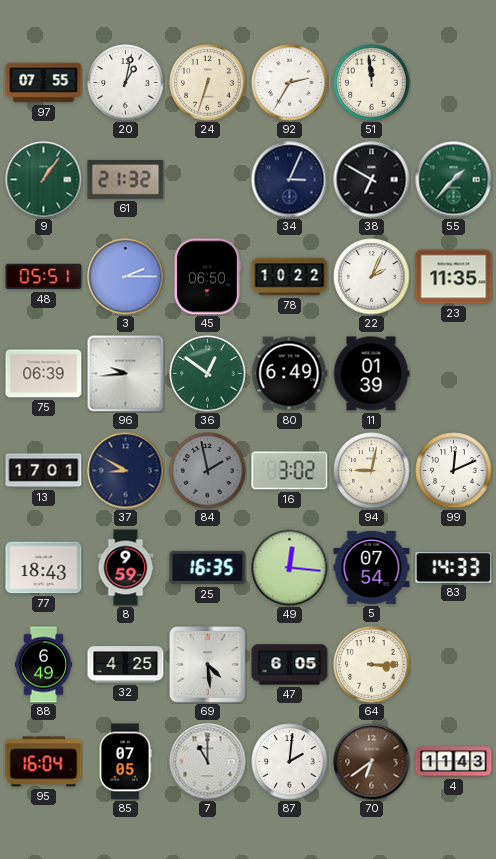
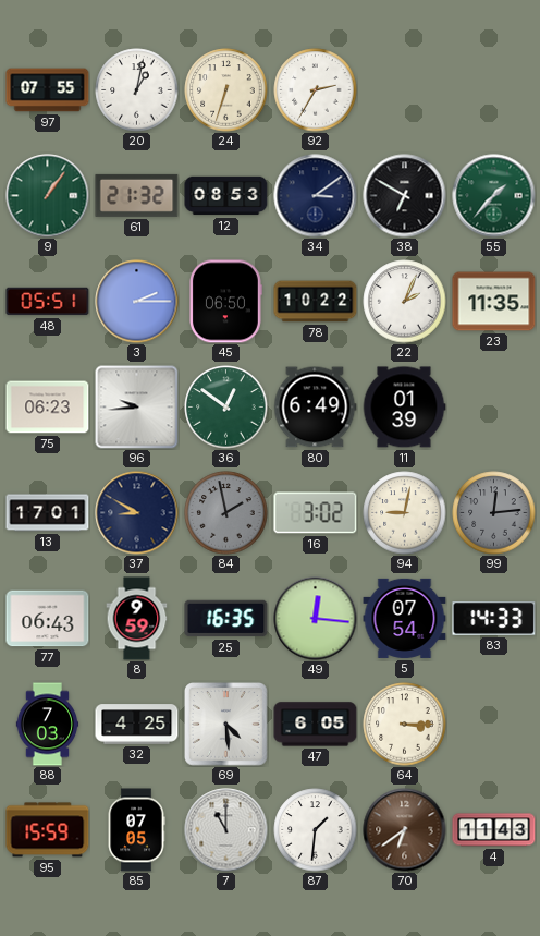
51: 11:59 -> none (372, 83)
12: none -> 08:53 (226, 196)
34: 3:04 -> 3:09 (316, 196)
75: 06:39 -> 06:23 (48, 408)
99: 12:11 -> 12:14 (494, 513)
99 dial: white -> grey (494, 513)
77: 18:43 -> 06:43 (48, 619)
88: 6:49 -> 7:03 (48, 725)
95: 16:04 -> 15:59 (48, 830)
87: 2:01 -> 1:31 (316, 830)
